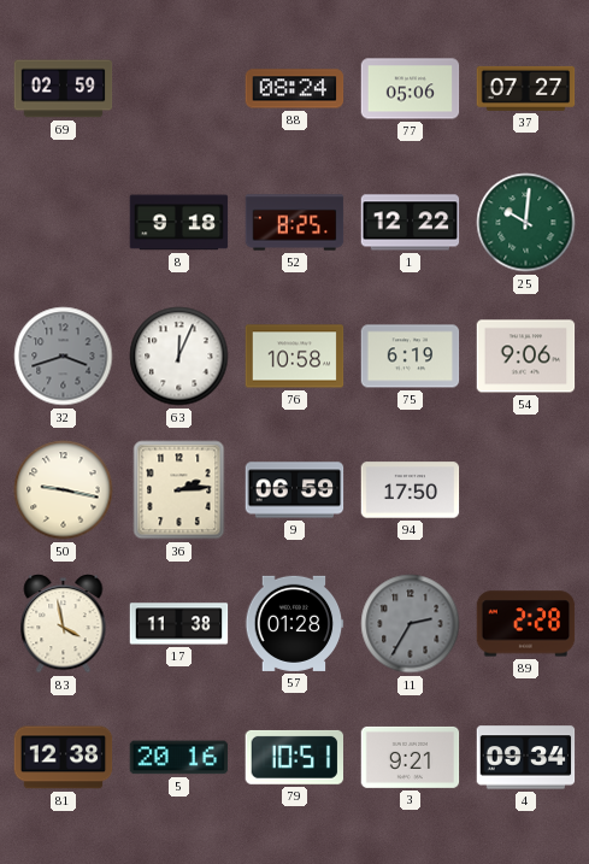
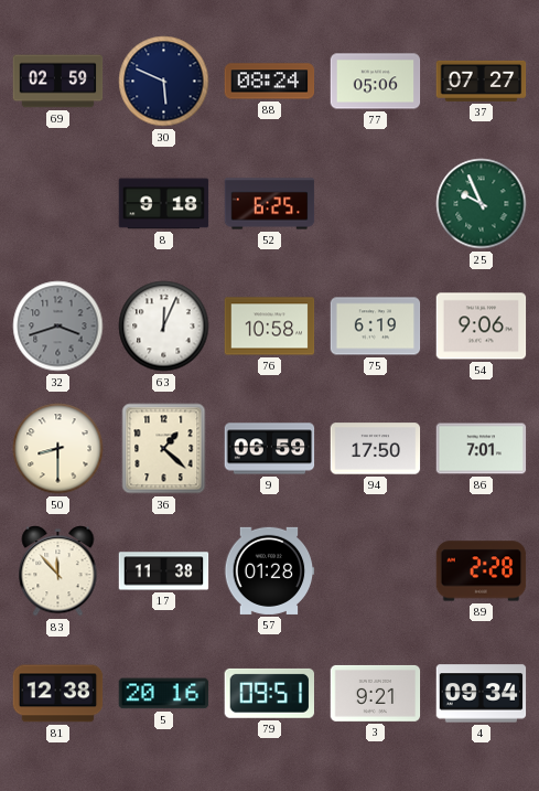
30: none -> 5:49 (164, 82)
52: 8:25 -> 6:25 (270, 204)
1: 12:22 -> none (411, 223)
25: 10:01 -> 9:56 (482, 204)
50: 9:17 -> 8:30 (58, 449)
36: 2:14 -> 1:22 (164, 449)
86: none -> 7:01 (482, 449)
83: 3:58 -> 11:53 (58, 571)
11: 2:35 -> none (411, 624)
79: 10:51 -> 09:51 (269, 693)
